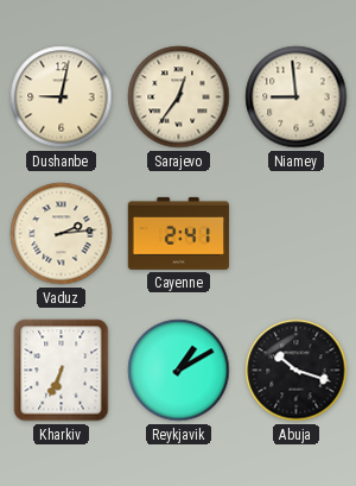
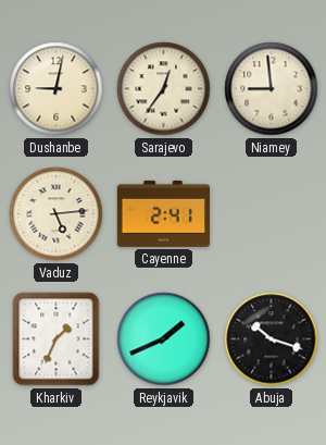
Vaduz: 2:14 -> 5:14 (57, 214)
Kharkiv: 6:34 -> 1:34 (57, 339)
Reykjavik: 1:10 -> 1:41 (164, 339)
